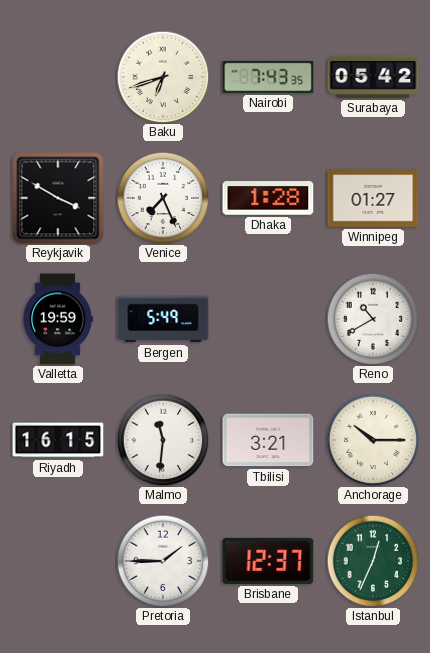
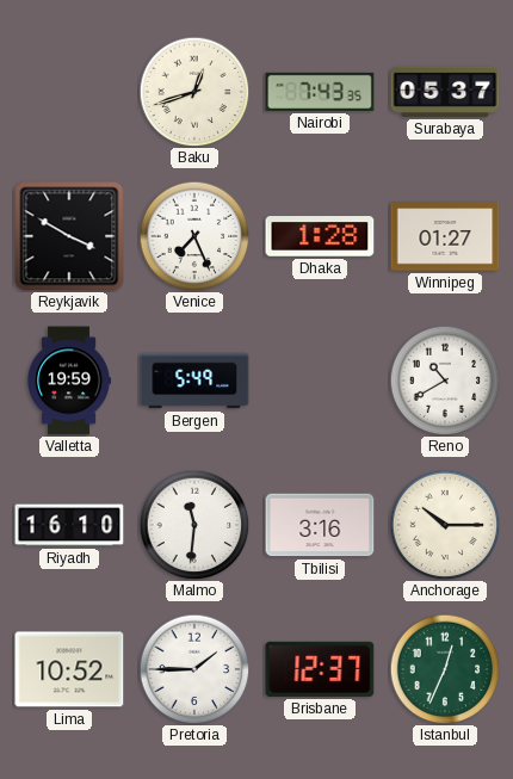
Baku: 6:42 -> 12:42 (194, 92)
Surabaya: 05:42 -> 05:37 (445, 92)
Riyadh: 16:15 -> 16:10 (69, 525)
Tbilisi: 3:21 -> 3:16 (320, 525)
Lima: none -> 10:52 (69, 669)
